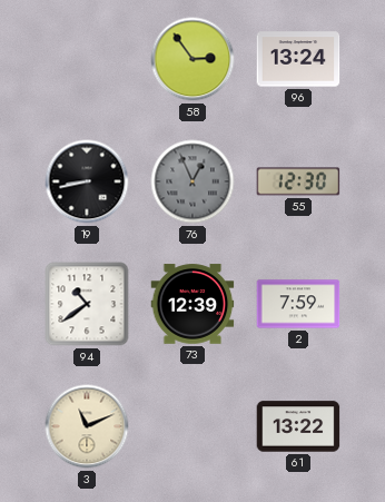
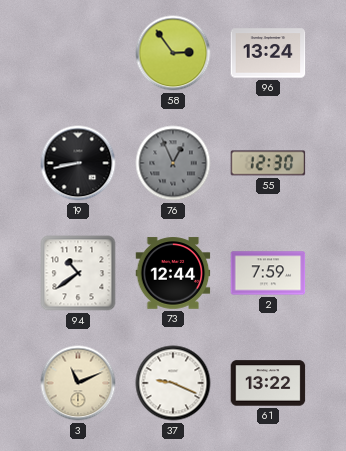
73: 12:39 -> 12:44 (173, 273)
37: none -> 9:19 (173, 383)
